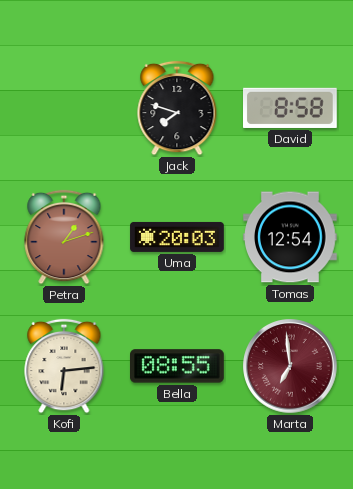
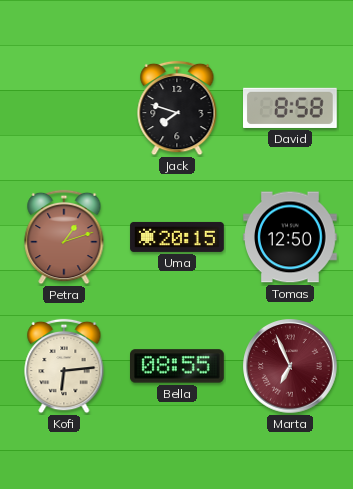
Uma: 20:03 -> 20:15 (177, 237)
Tomas: 12:54 -> 12:50 (290, 237)
Marta: 6:59 -> 6:56 (290, 366)
